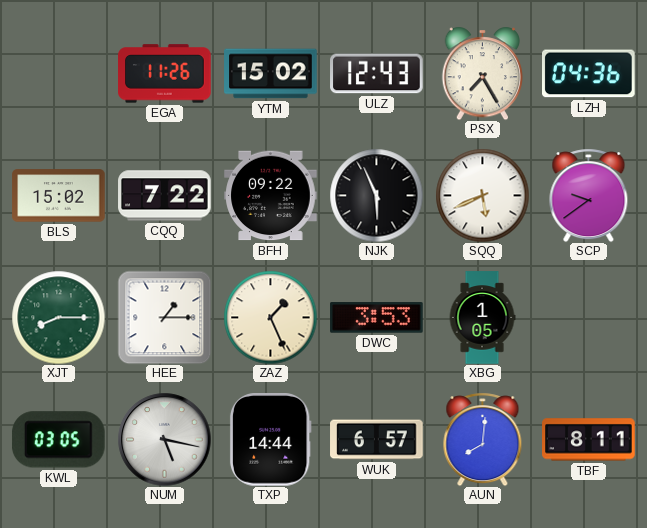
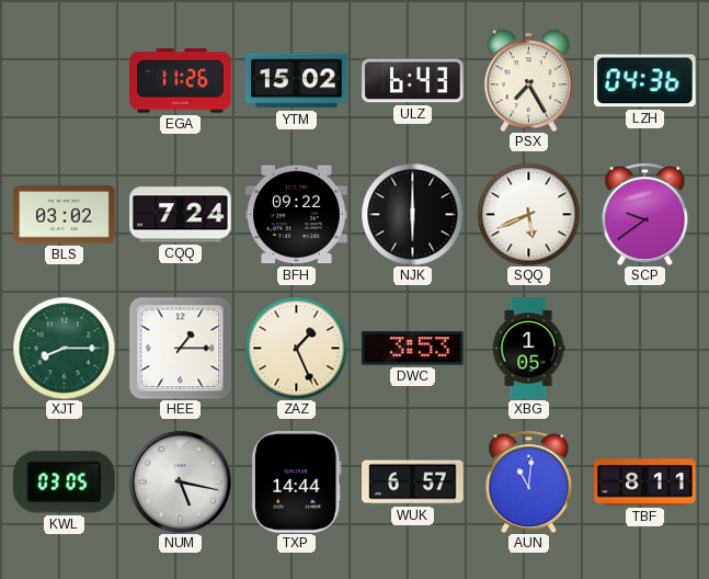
ULZ: 12:43 -> 6:43 (413, 81)
BLS: 15:02 -> 03:02 (65, 215)
CQQ: 7:22 -> 7:24 (181, 215)
NJK: 5:56 -> 6:00 (412, 214)
AUN: 8:01 -> 11:01 (529, 481)
